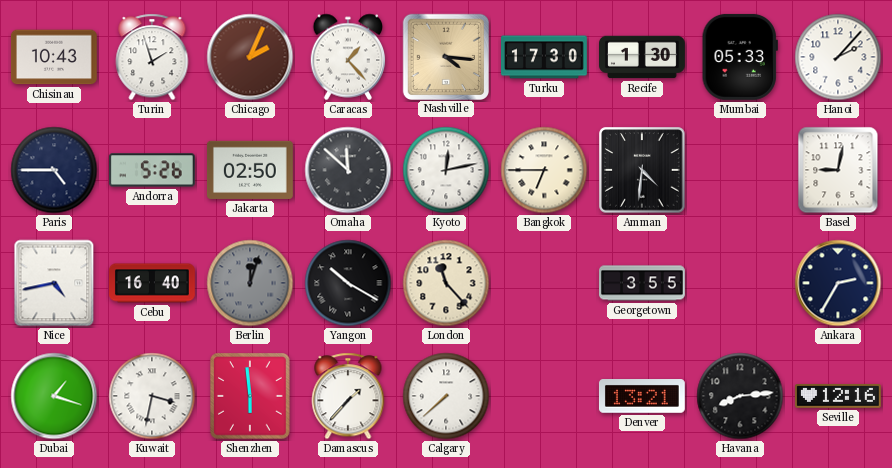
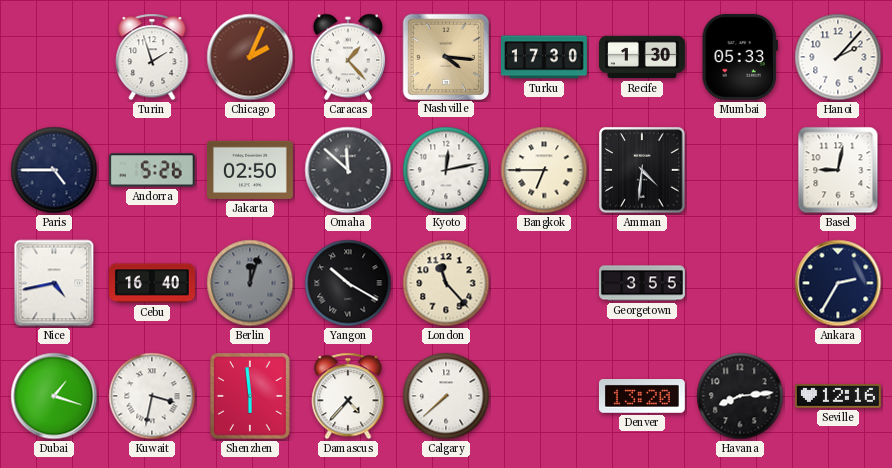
Chisinau: 10:43 -> none (54, 57)
Damascus: 1:37 -> 4:37 (348, 396)
Denver: 13:21 -> 13:20 (642, 397)
